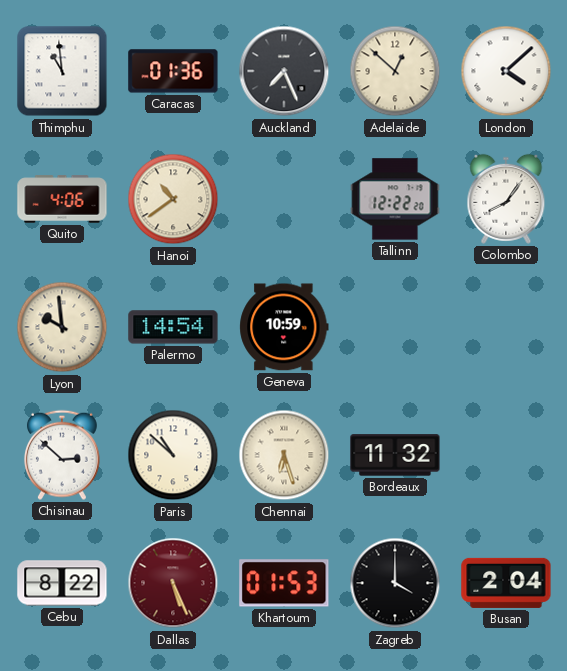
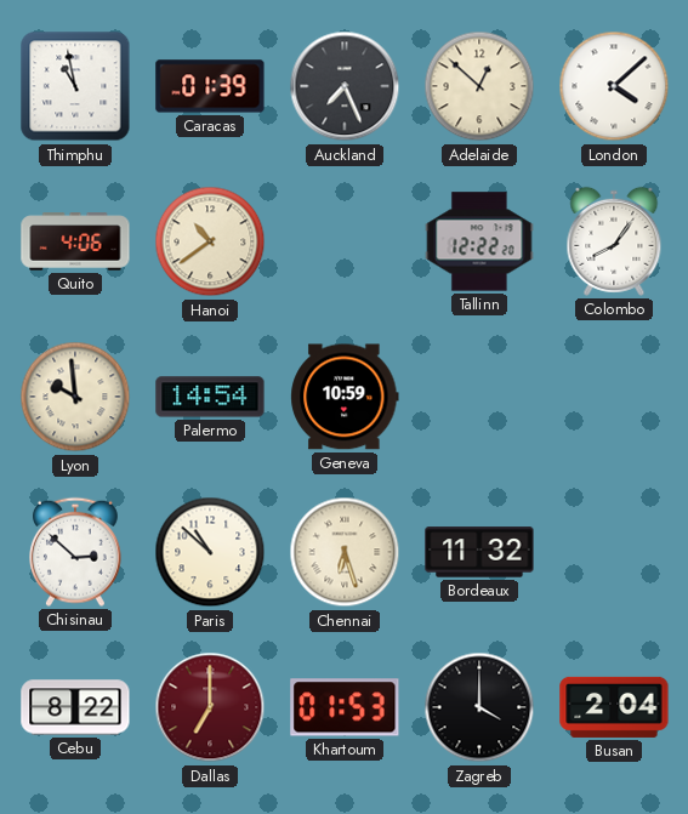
Thimphu: 10:59 -> 10:58 (75, 86)
Caracas: 01:36 -> 01:39 (210, 86)
Dallas: 5:26 -> 7:00 (210, 707)
